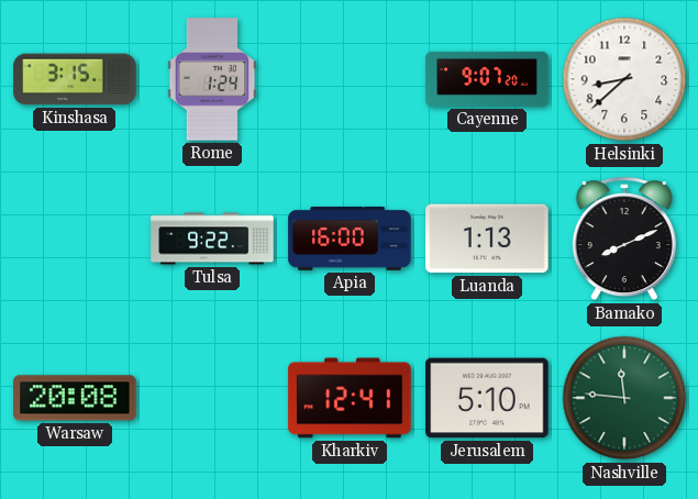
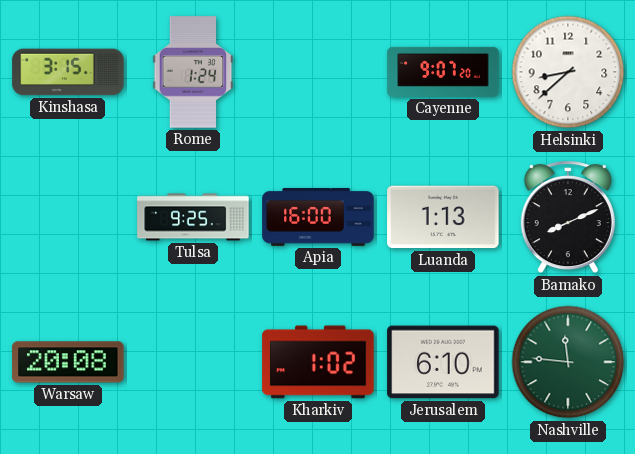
Tulsa: 9:22 -> 9:25 (193, 217)
Kharkiv: 12:41 -> 1:02 (318, 362)
Jerusalem: 5:10 -> 6:10 (443, 362)
